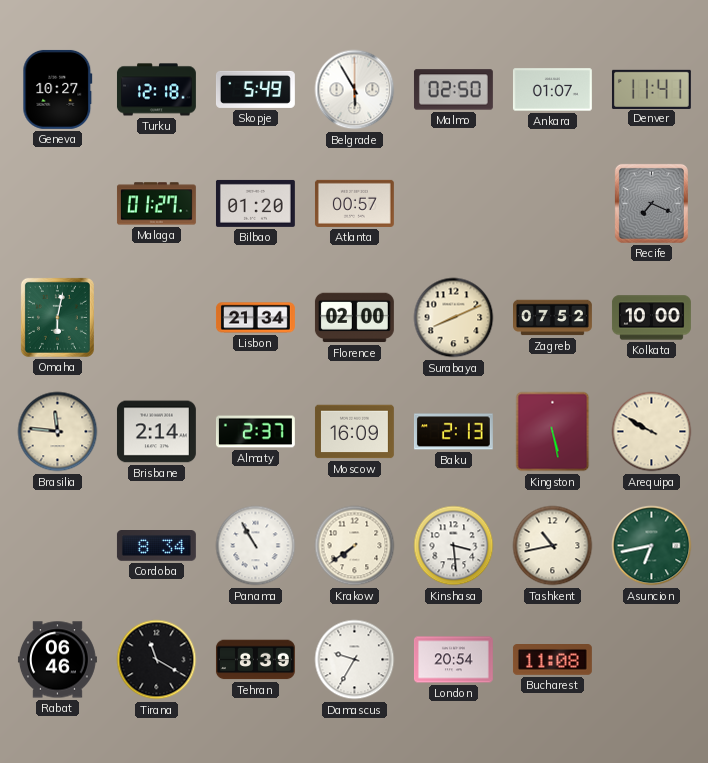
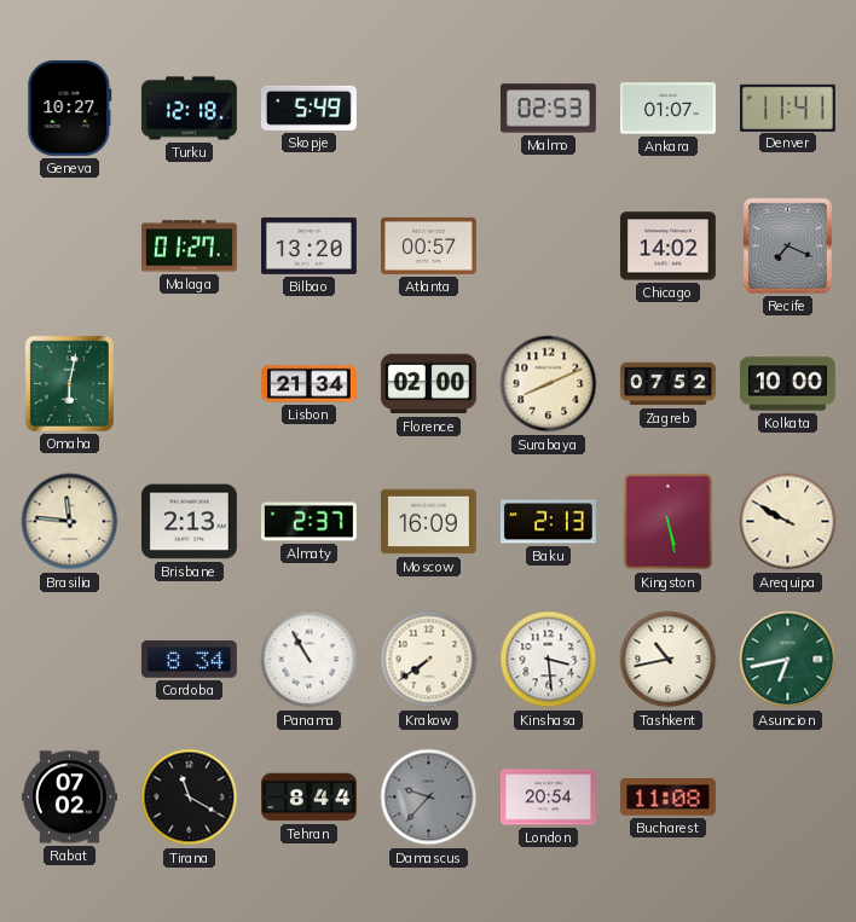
Belgrade: 5:55 -> none (355, 90)
Malmo: 02:50 -> 02:53 (548, 109)
Bilbao: 01:20 -> 13:20 (308, 245)
Chicago: none -> 14:02 (667, 247)
Brisbane: 2:14 -> 2:13 (189, 522)
Rabat: 06:46 -> 07:02 (69, 798)
Tehran: 8:39 -> 8:44 (308, 798)
Damascus: 9:35 -> 9:37 (429, 798)
Damascus dial: white -> grey (429, 798)
